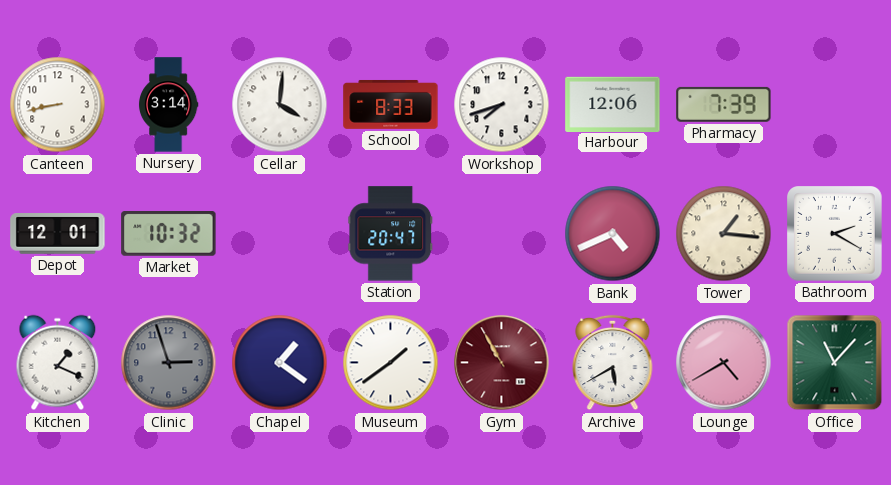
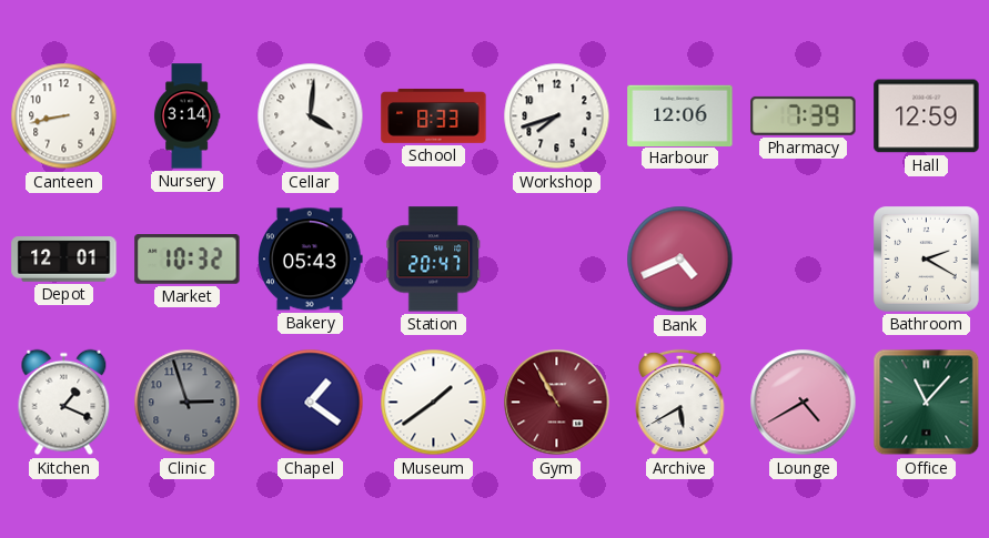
Hall: none -> 12:59 (927, 116)
Bakery: none -> 05:43 (311, 260)
Tower: 1:16 -> none (724, 234)
